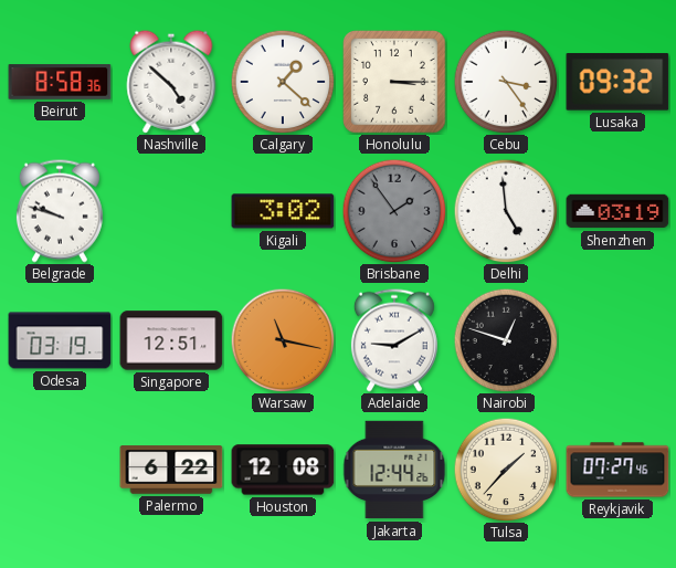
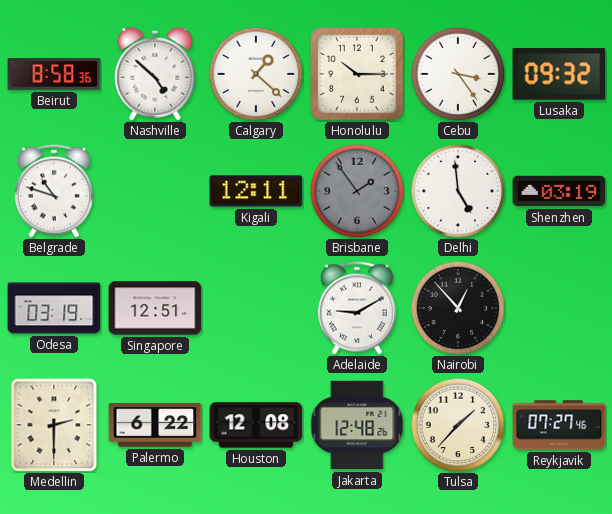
Honolulu: 3:15 -> 10:15 (357, 74)
Belgrade: 9:48 -> 10:48 (54, 191)
Kigali: 3:02 -> 12:11 (256, 191)
Warsaw: 11:17 -> none (283, 340)
Nairobi: 12:48 -> 12:53 (458, 308)
Medellin: none -> 2:30 (54, 425)
Jakarta: 12:44 -> 12:48 (357, 425)
